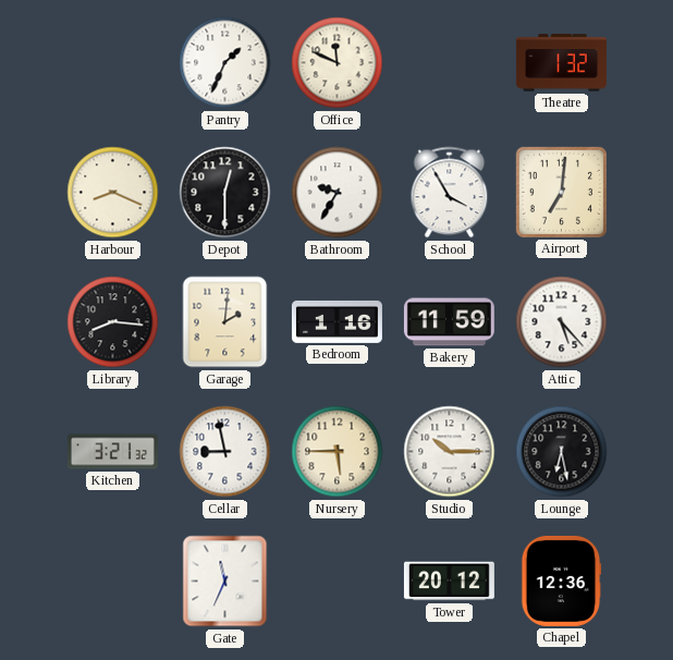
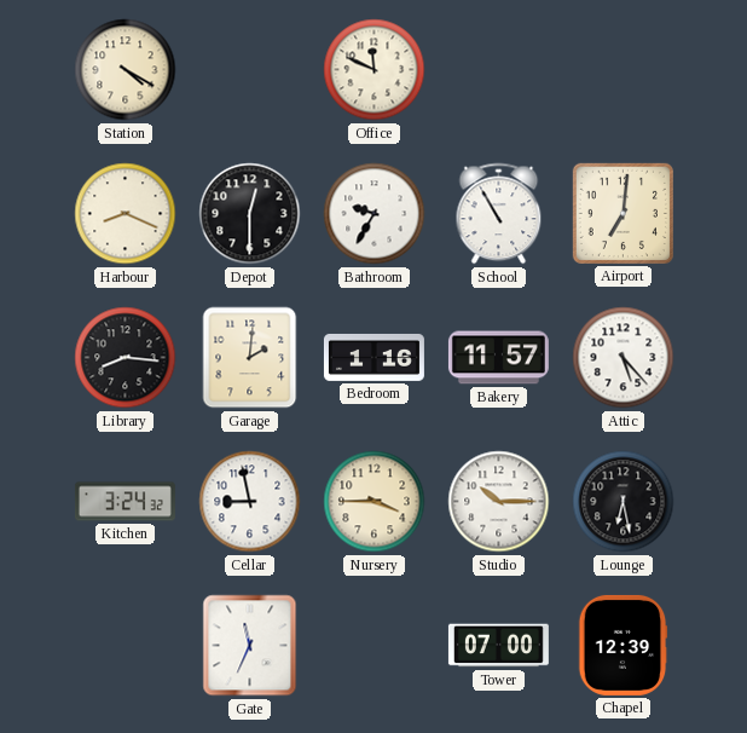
Station: none -> 4:20 (126, 70)
Pantry: 1:34 -> none (225, 63)
Theatre: 1:32 -> none (561, 63)
School: 3:55 -> 10:55 (499, 214)
Bakery: 11:59 -> 11:57 (498, 358)
Kitchen: 3:21 -> 3:24 (124, 502)
Nursery: 5:45 -> 3:45 (375, 502)
Tower: 20:12 -> 07:00 (498, 646)
Chapel: 12:36 -> 12:39 (622, 645)
